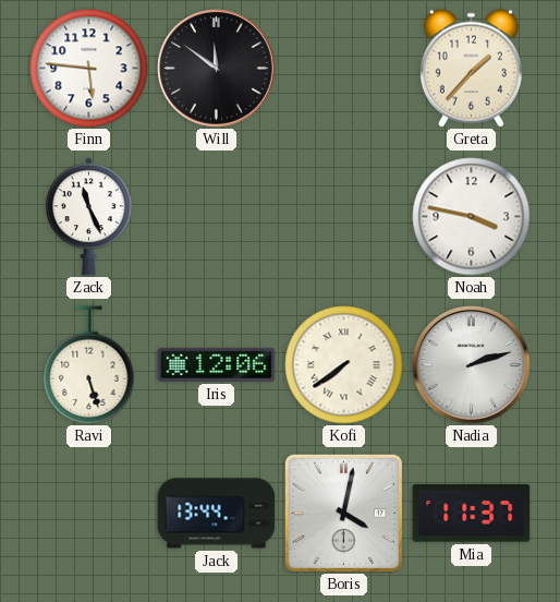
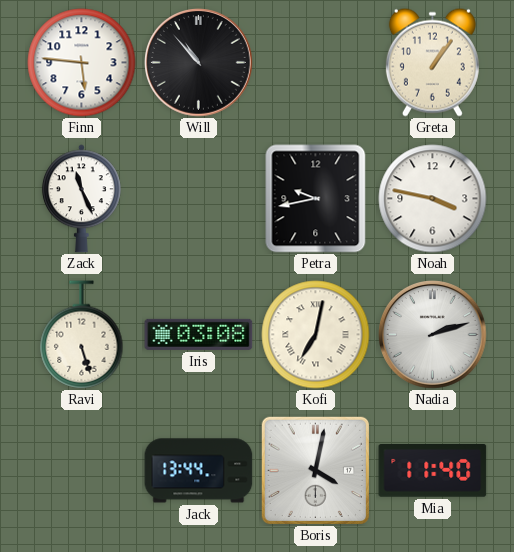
Will: 11:51 -> 10:53 (199, 63)
Greta: 1:37 -> 1:06 (432, 62)
Petra: none -> 9:43 (316, 199)
Iris: 12:06 -> 03:08 (199, 334)
Kofi: 7:39 -> 7:02 (316, 335)
Mia: 11:37 -> 11:40 (433, 471)
